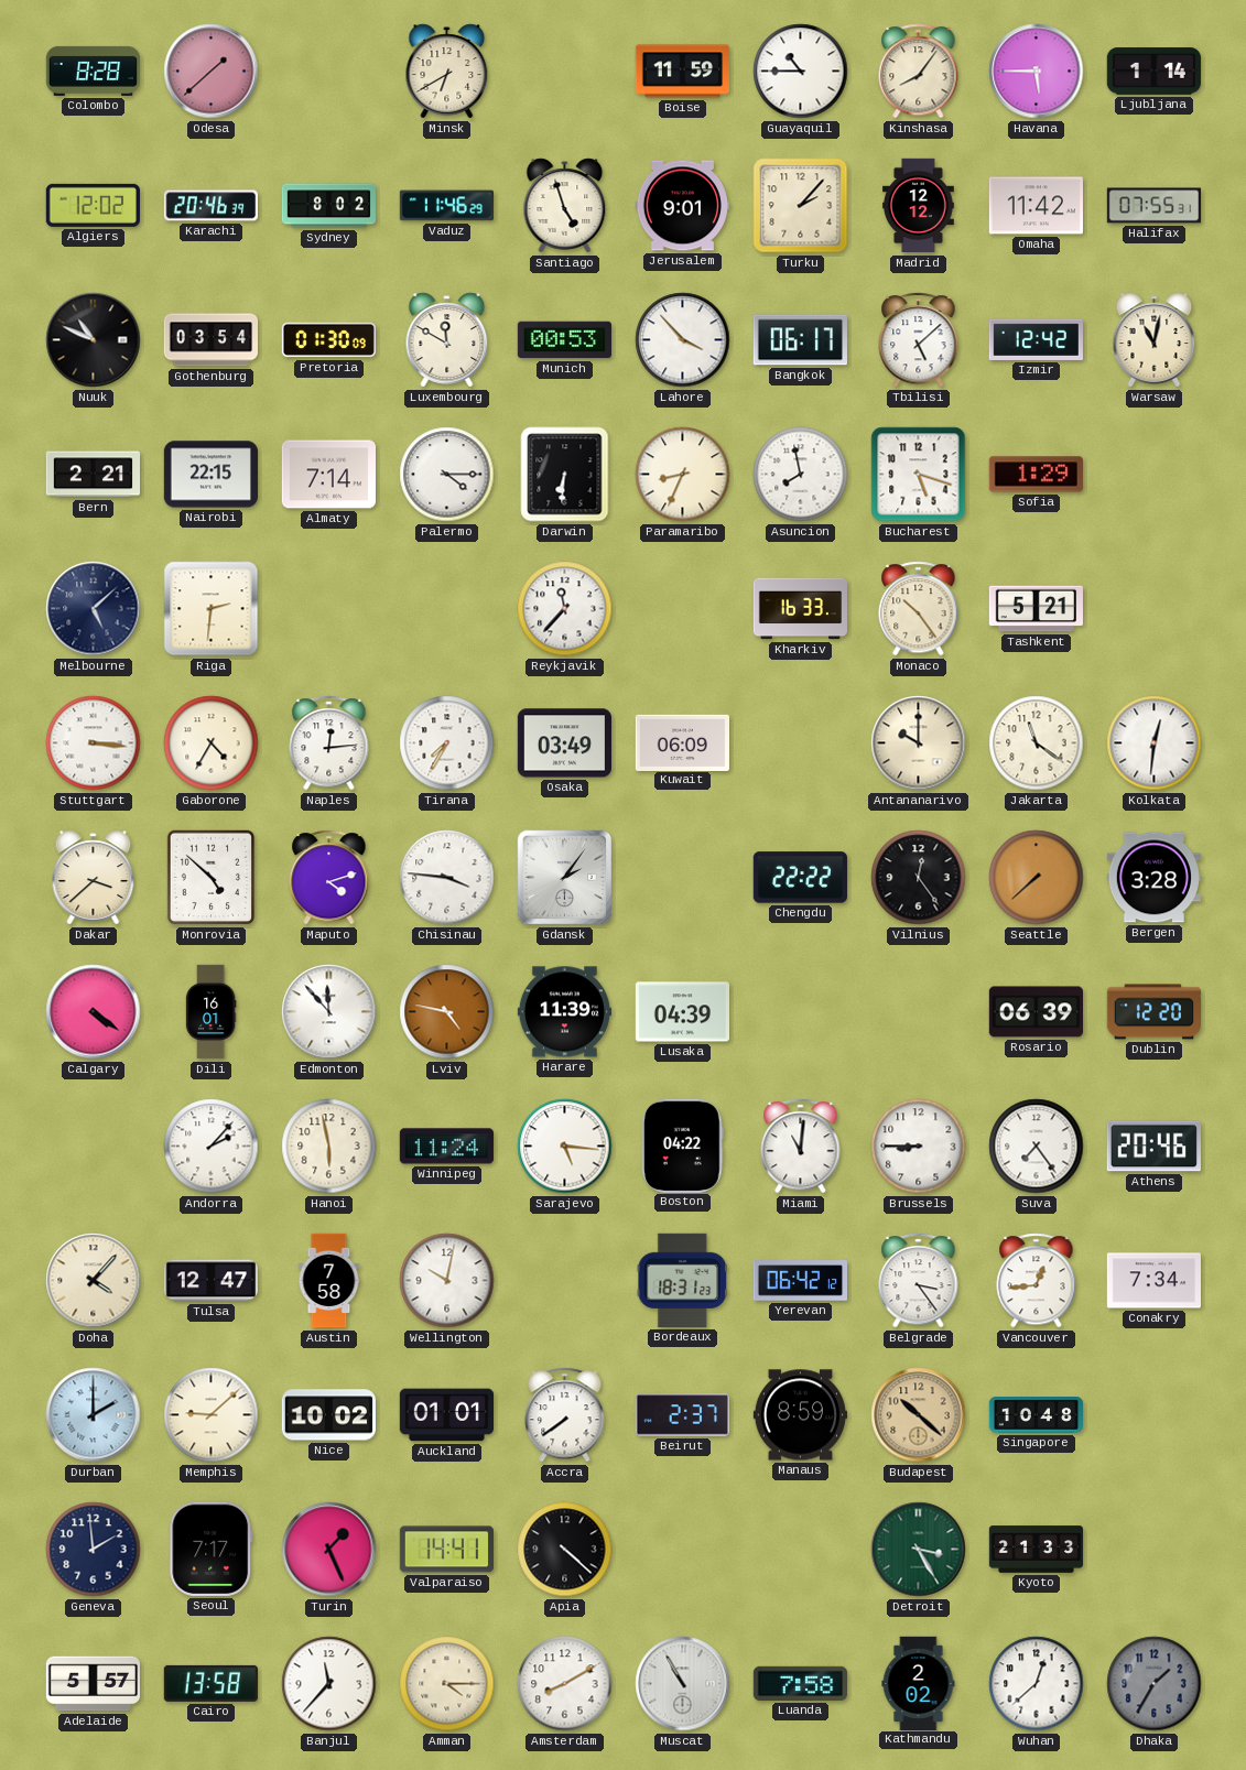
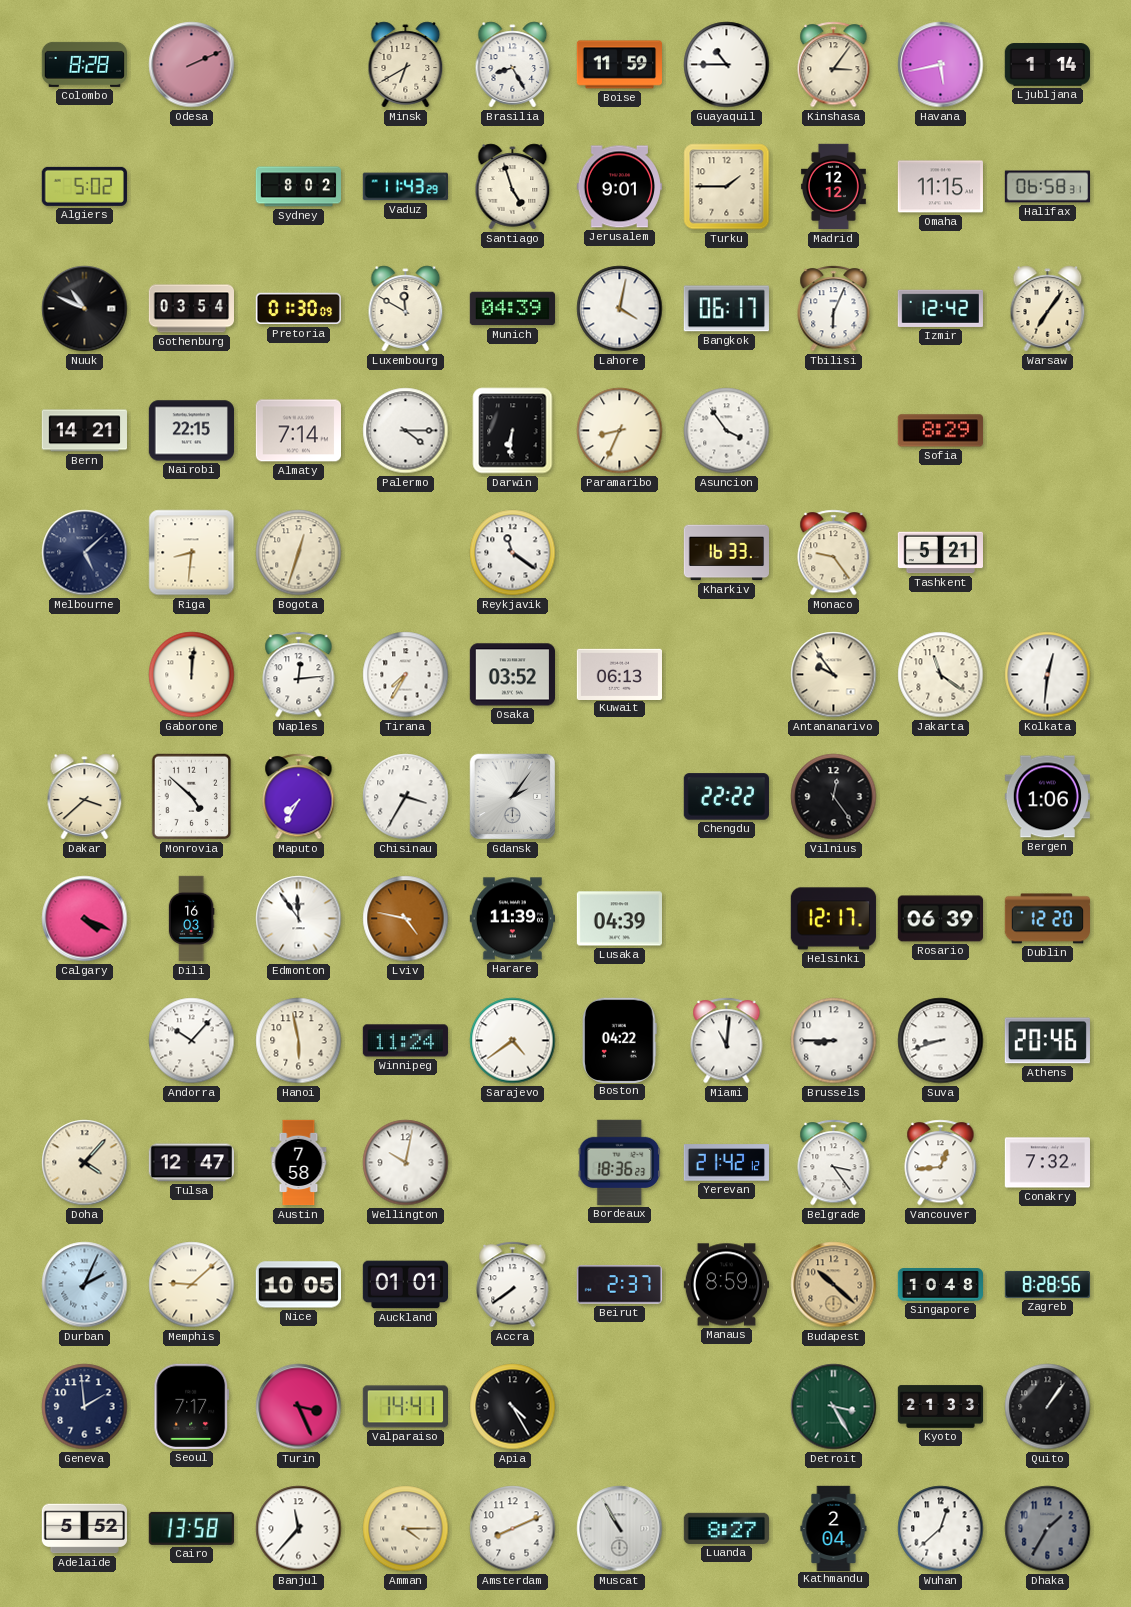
Odesa: 1:38 -> 2:11 (192, 65)
Brasilia: none -> 8:25 (513, 65)
Kinshasa: 8:06 -> 3:06 (834, 65)
Havana: 5:45 -> 5:43 (941, 65)
Algiers: 12:02 -> 5:02 (84, 186)
Karachi: 20:46 -> none (210, 206)
Vaduz: 11:46 -> 11:43 (405, 187)
Turku: 2:07 -> 1:45 (727, 187)
Omaha: 11:42 -> 11:15 (940, 187)
Halifax: 07:55 -> 06:58 (1048, 187)
Munich: 00:53 -> 04:39 (512, 309)
Lahore: 3:53 -> 4:02 (620, 309)
Tbilisi: 5:08 -> 6:04 (834, 309)
Warsaw: 11:02 -> 7:06 (1048, 309)
Bern: 2:21 -> 14:21 (84, 431)
Asuncion: 7:58 -> 3:54 (727, 431)
Bucharest: 5:18 -> none (919, 475)
Sofia: 1:29 -> 8:29 (940, 431)
Riga: 2:31 -> 8:31 (192, 553)
Bogota: none -> 12:33 (299, 553)
Reykjavik: 11:37 -> 11:21 (513, 553)
Monaco: 10:24 -> 9:24 (834, 553)
Stuttgart: 3:16 -> none (94, 743)
Gaborone: 4:35 -> 12:01 (192, 675)
Osaka: 03:49 -> 03:52 (512, 675)
Kuwait: 06:09 -> 06:13 (619, 674)
Antananarivo: 10:00 -> 9:54 (834, 675)
Maputo: 4:12 -> 7:35 (299, 797)
Chisinau: 3:46 -> 3:35 (406, 797)
Seattle: 7:38 -> none (1037, 878)
Bergen: 3:28 -> 1:06 (1047, 797)
Calgary: 4:21 -> 4:19 (85, 919)
Dili: 16:01 -> 16:03 (191, 919)
Edmonton: 11:53 -> 11:54 (299, 919)
Helsinki: none -> 12:17 (833, 919)
Andorra: 2:07 -> 10:07 (192, 1041)
Sarajevo: 5:16 -> 4:39 (513, 1041)
Suva: 7:24 -> 8:42 (941, 1041)
Bordeaux: 18:31 -> 18:36 (619, 1162)
Yerevan: 06:42 -> 21:42 (726, 1163)
Conakry: 7:34 -> 7:32 (1047, 1163)
Durban: 2:00 -> 2:04 (85, 1285)
Nice: 10:02 -> 10:05 (298, 1285)
Zagreb: none -> 8:28 (1047, 1284)
Turin: 1:26 -> 3:26 (299, 1407)
Apia: 4:22 -> 4:25 (513, 1407)
Quito: none -> 1:06 (1048, 1407)
Adelaide: 5:57 -> 5:52 (84, 1529)
Amsterdam: 8:10 -> 8:11 (513, 1529)
Luanda: 7:58 -> 8:27 (726, 1528)
Kathmandu: 2:02 -> 2:04 (834, 1528)
